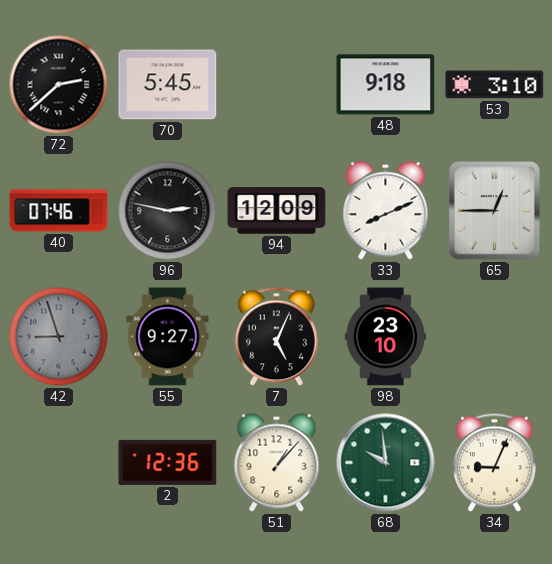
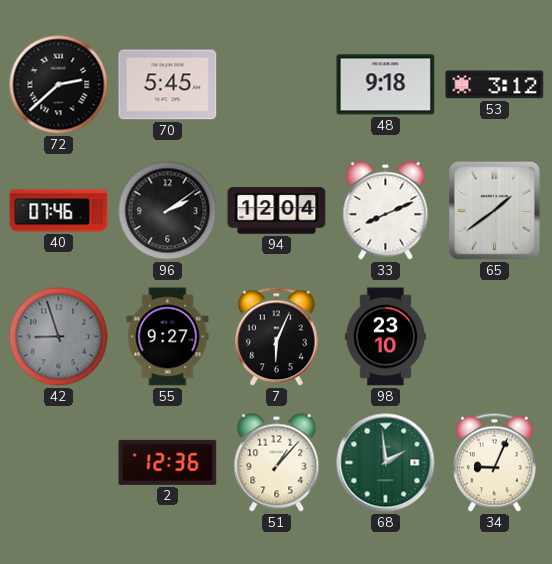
53: 3:10 -> 3:12 (495, 85)
96: 2:47 -> 2:09 (168, 211)
94: 12:09 -> 12:04 (277, 211)
65: 12:45 -> 1:39 (495, 211)
7: 5:04 -> 6:04 (277, 337)
68: 9:59 -> 1:59 (386, 463)
